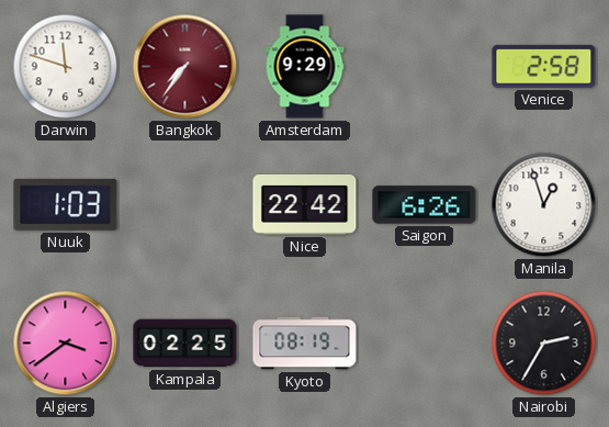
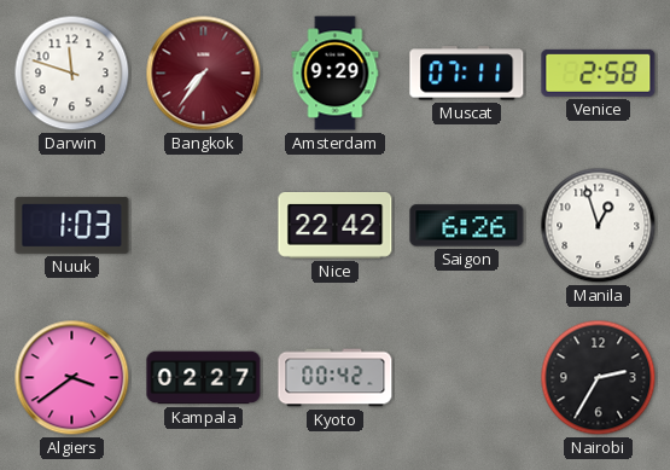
Muscat: none -> 07:11 (467, 74)
Kampala: 02:25 -> 02:27 (204, 378)
Kyoto: 08:19 -> 00:42 (336, 378)
